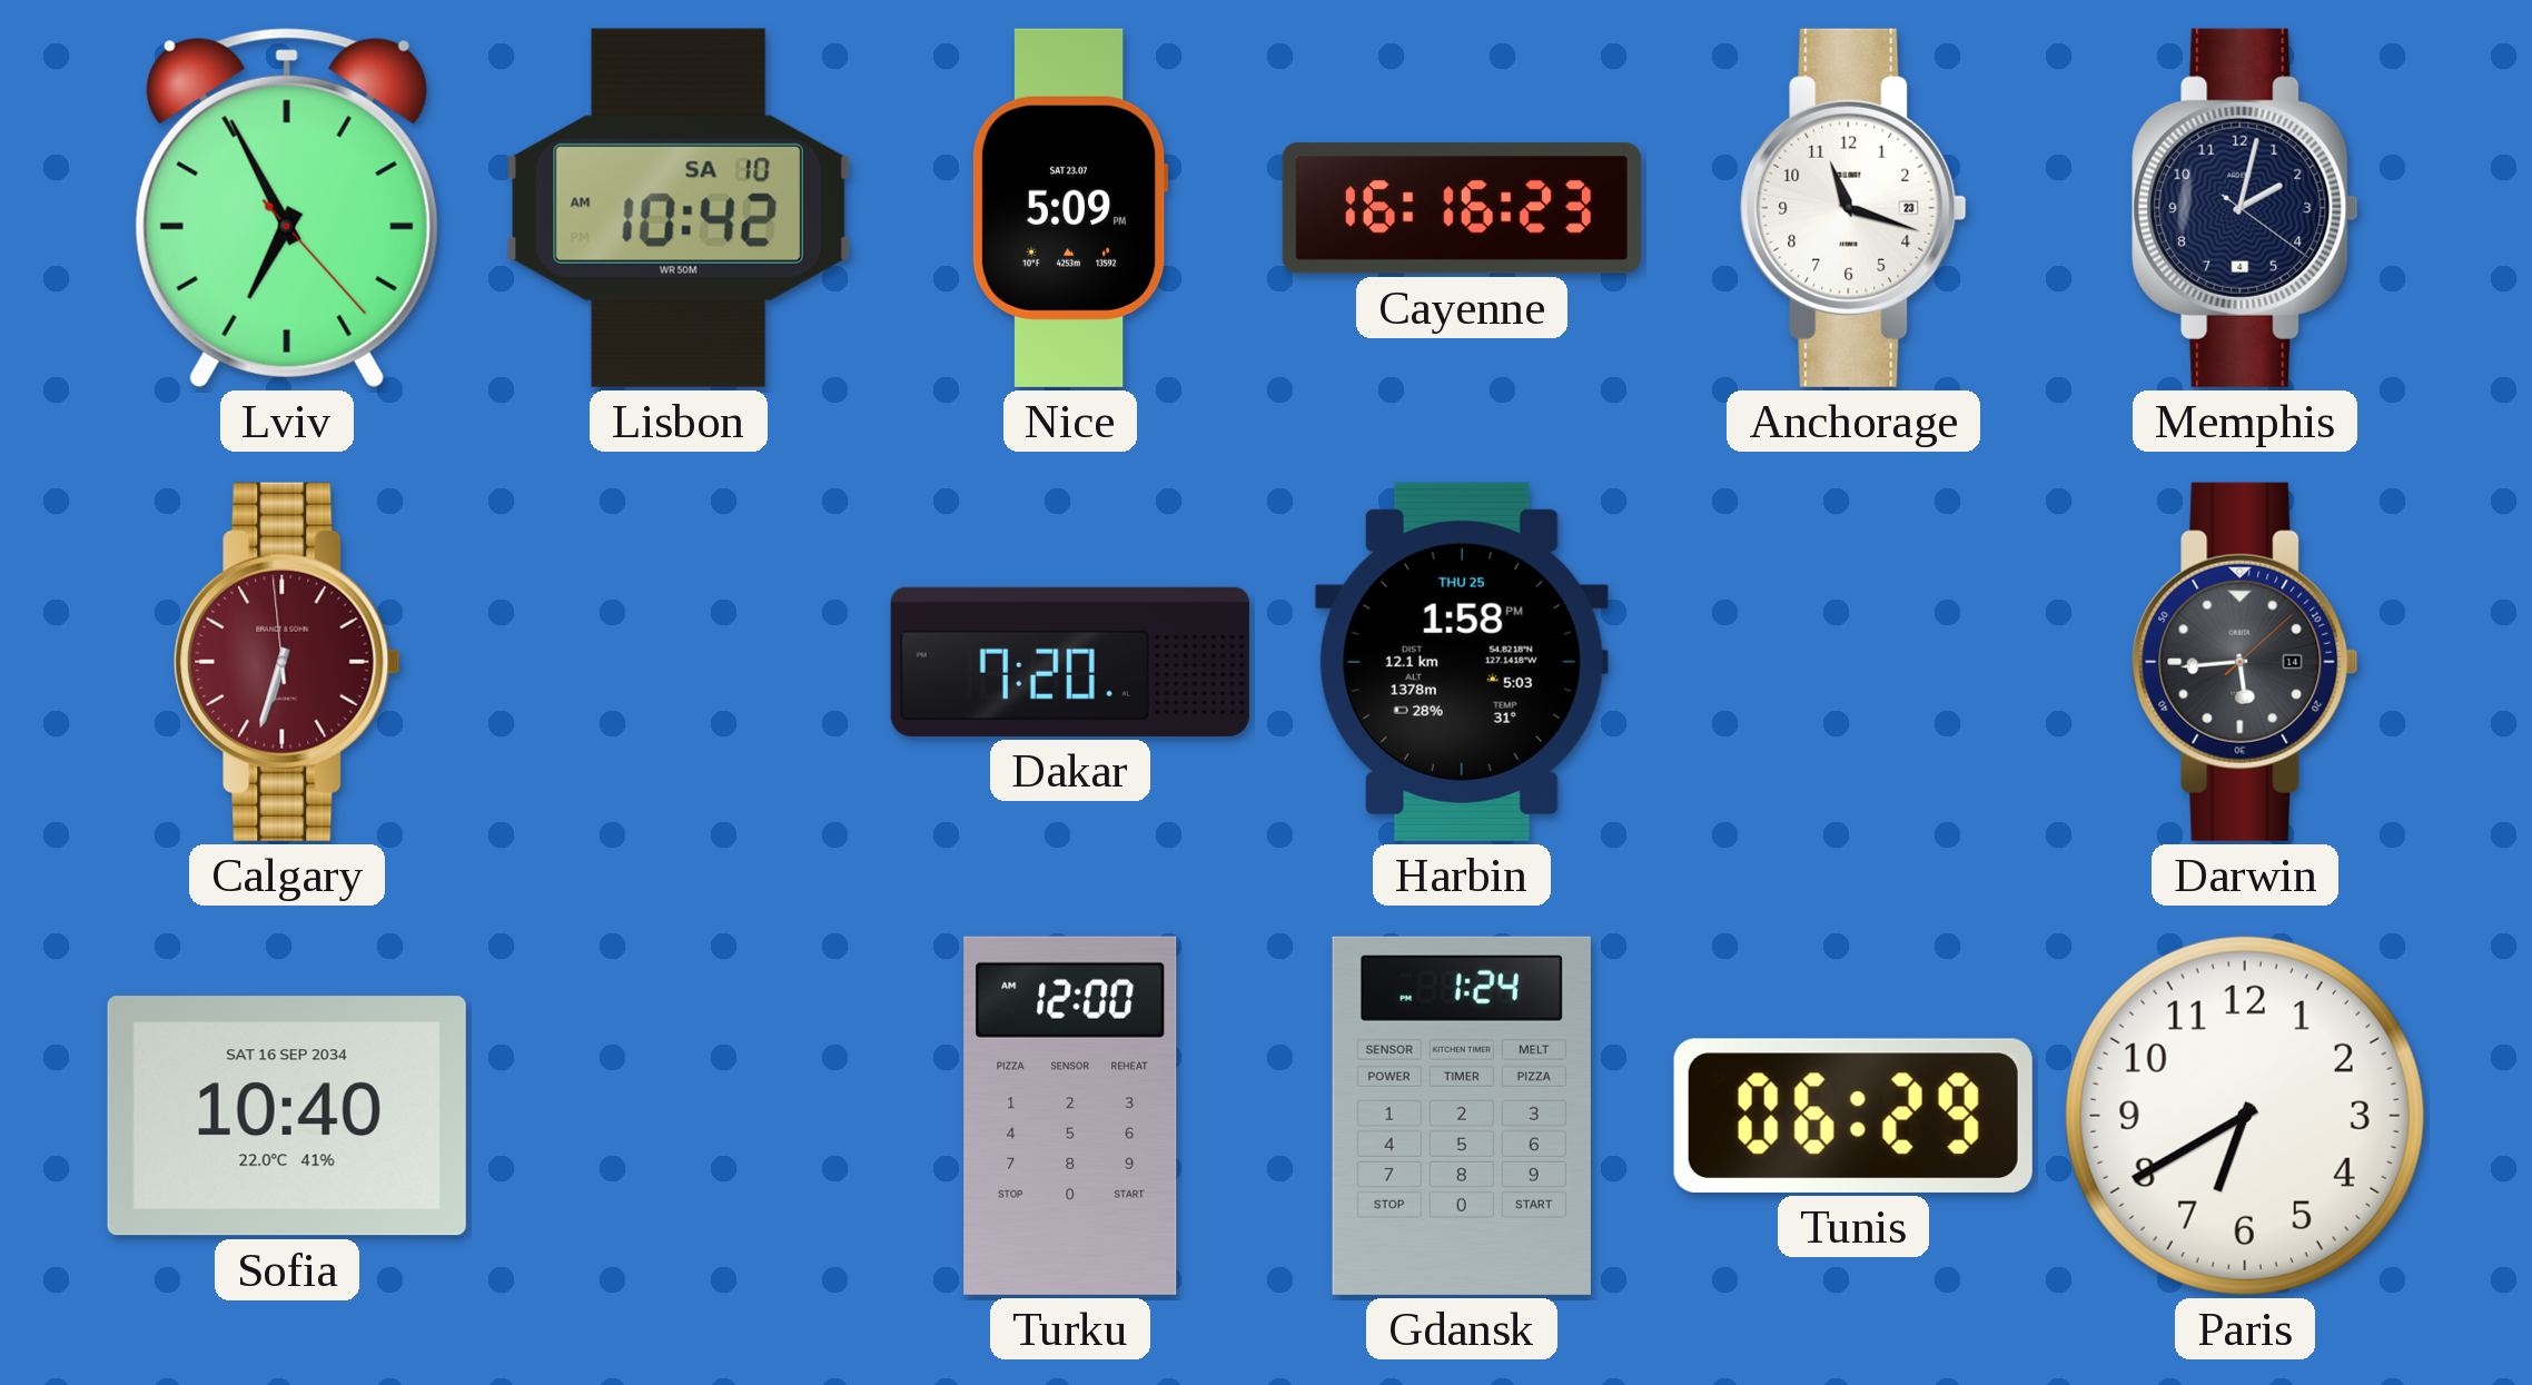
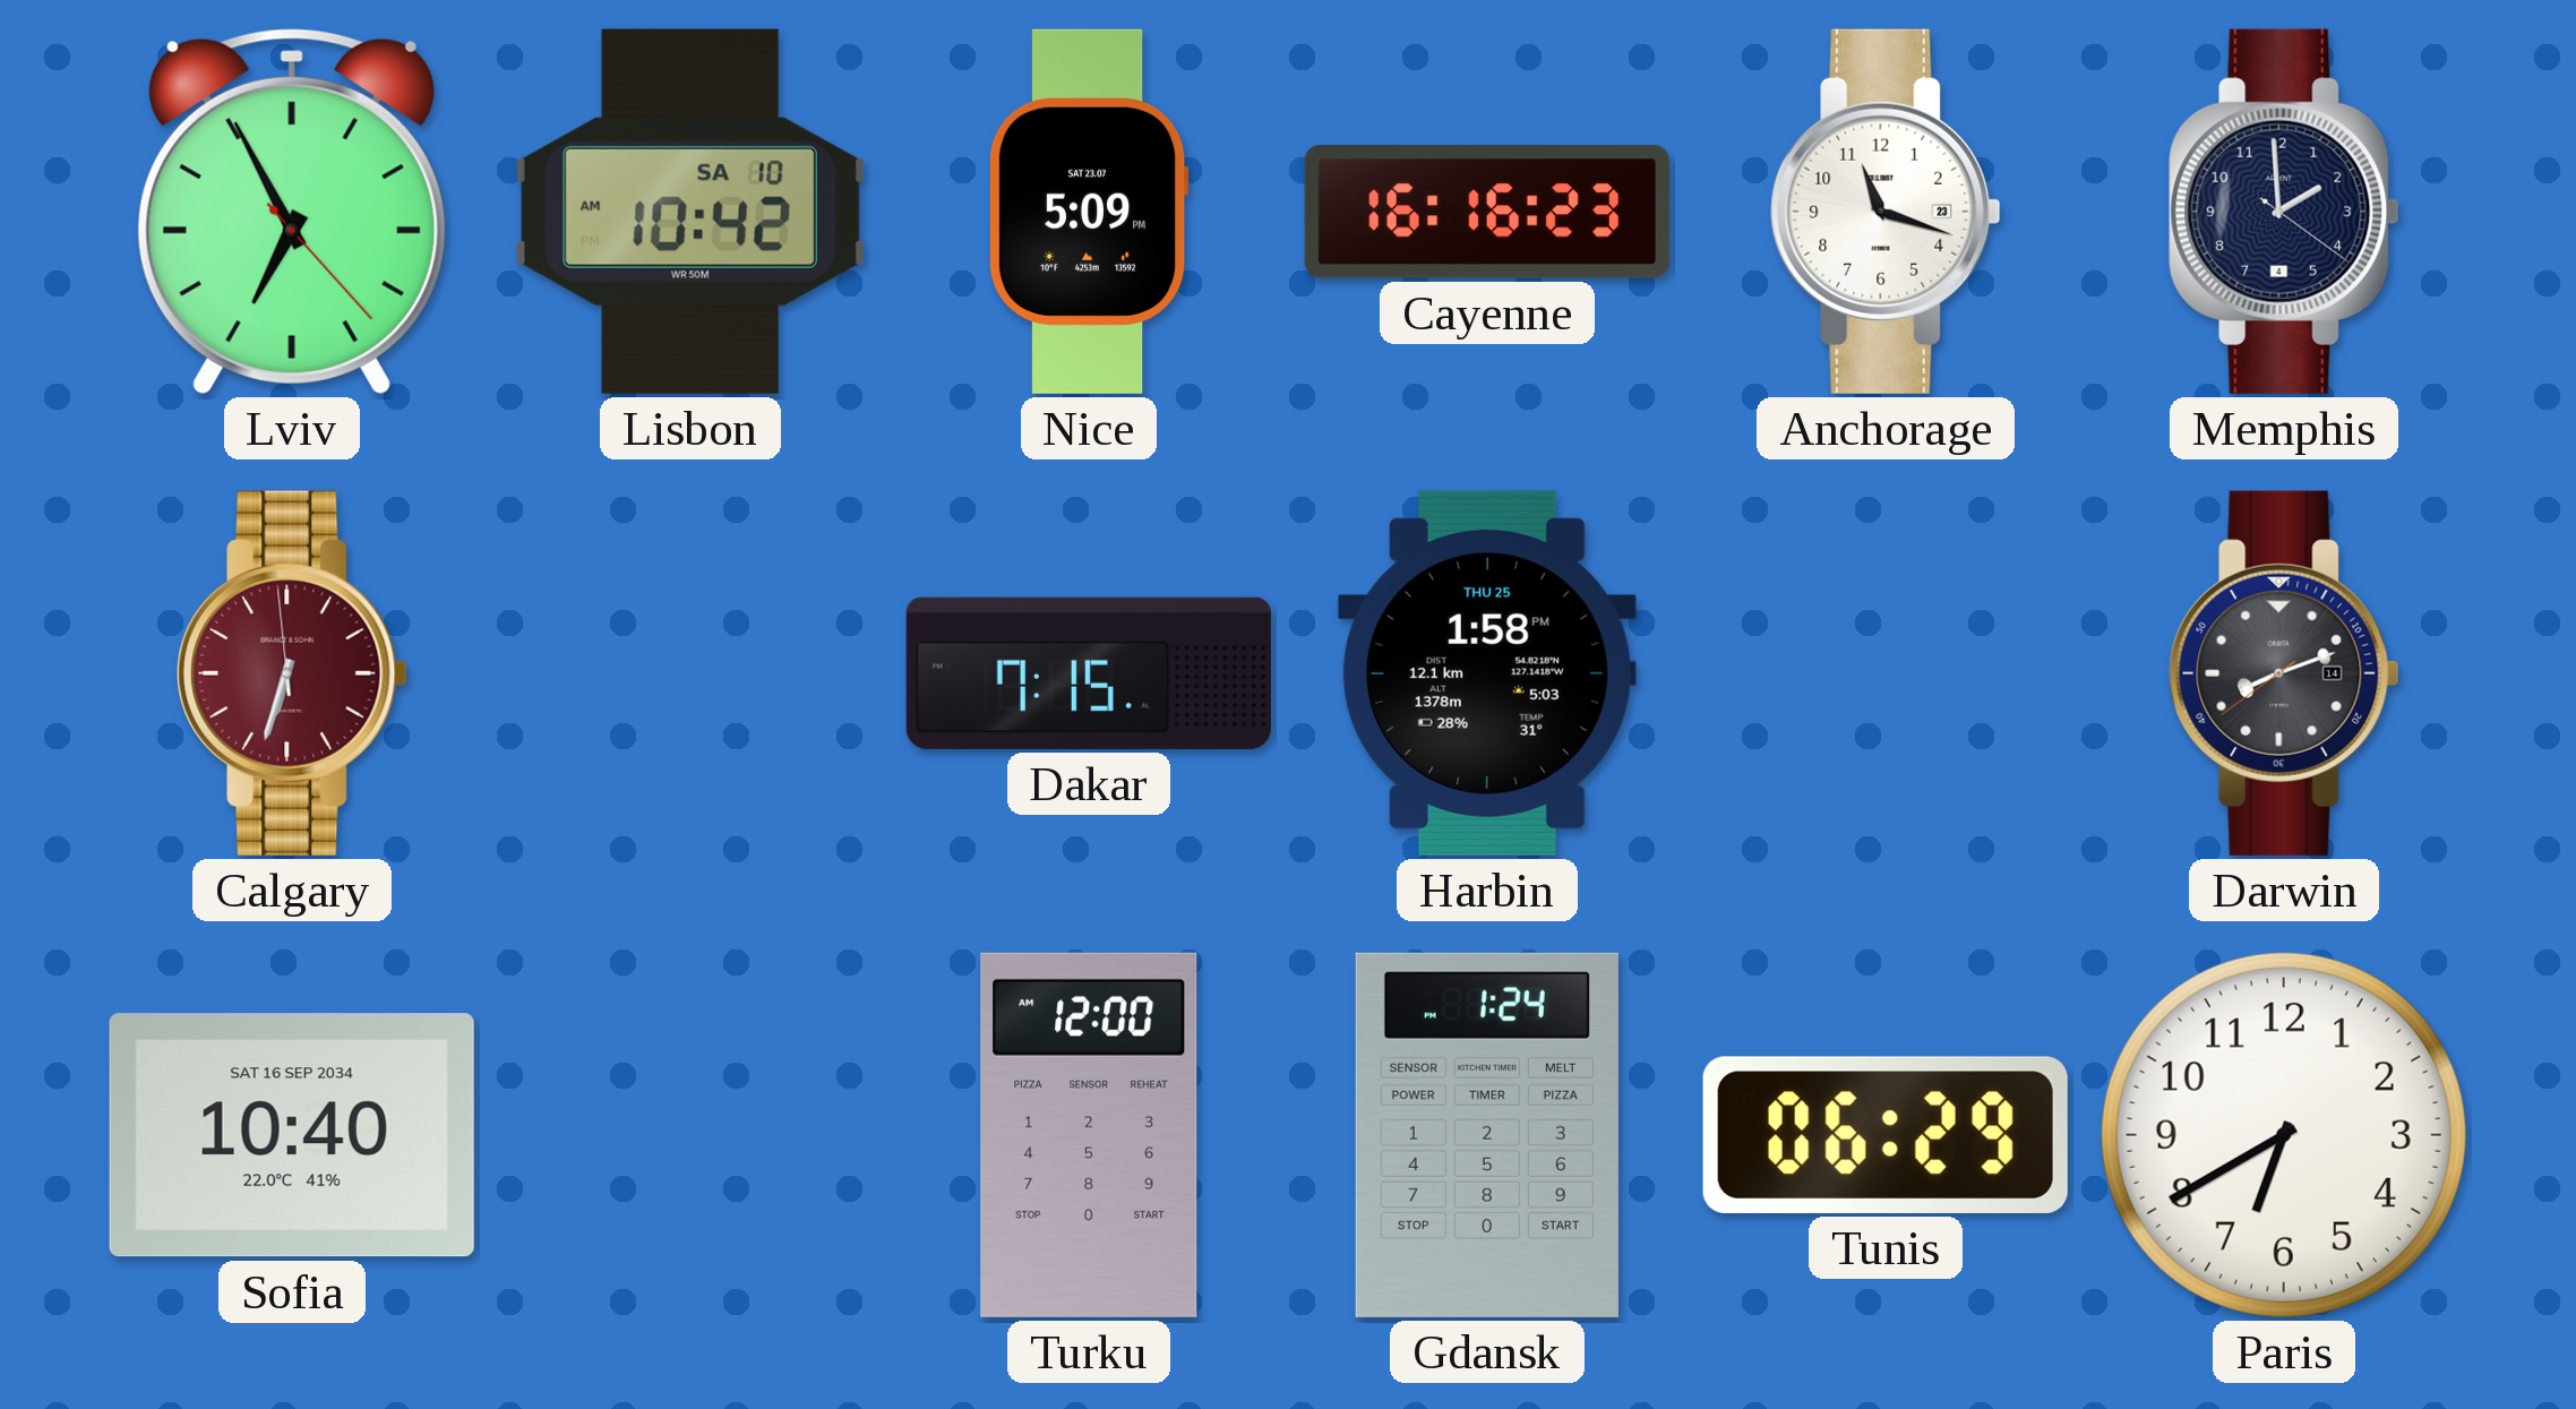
Memphis: 2:02 -> 1:59 (2284, 212)
Dakar: 7:20 -> 7:15 (1089, 673)
Darwin: 5:44 -> 8:11 (2284, 673)
